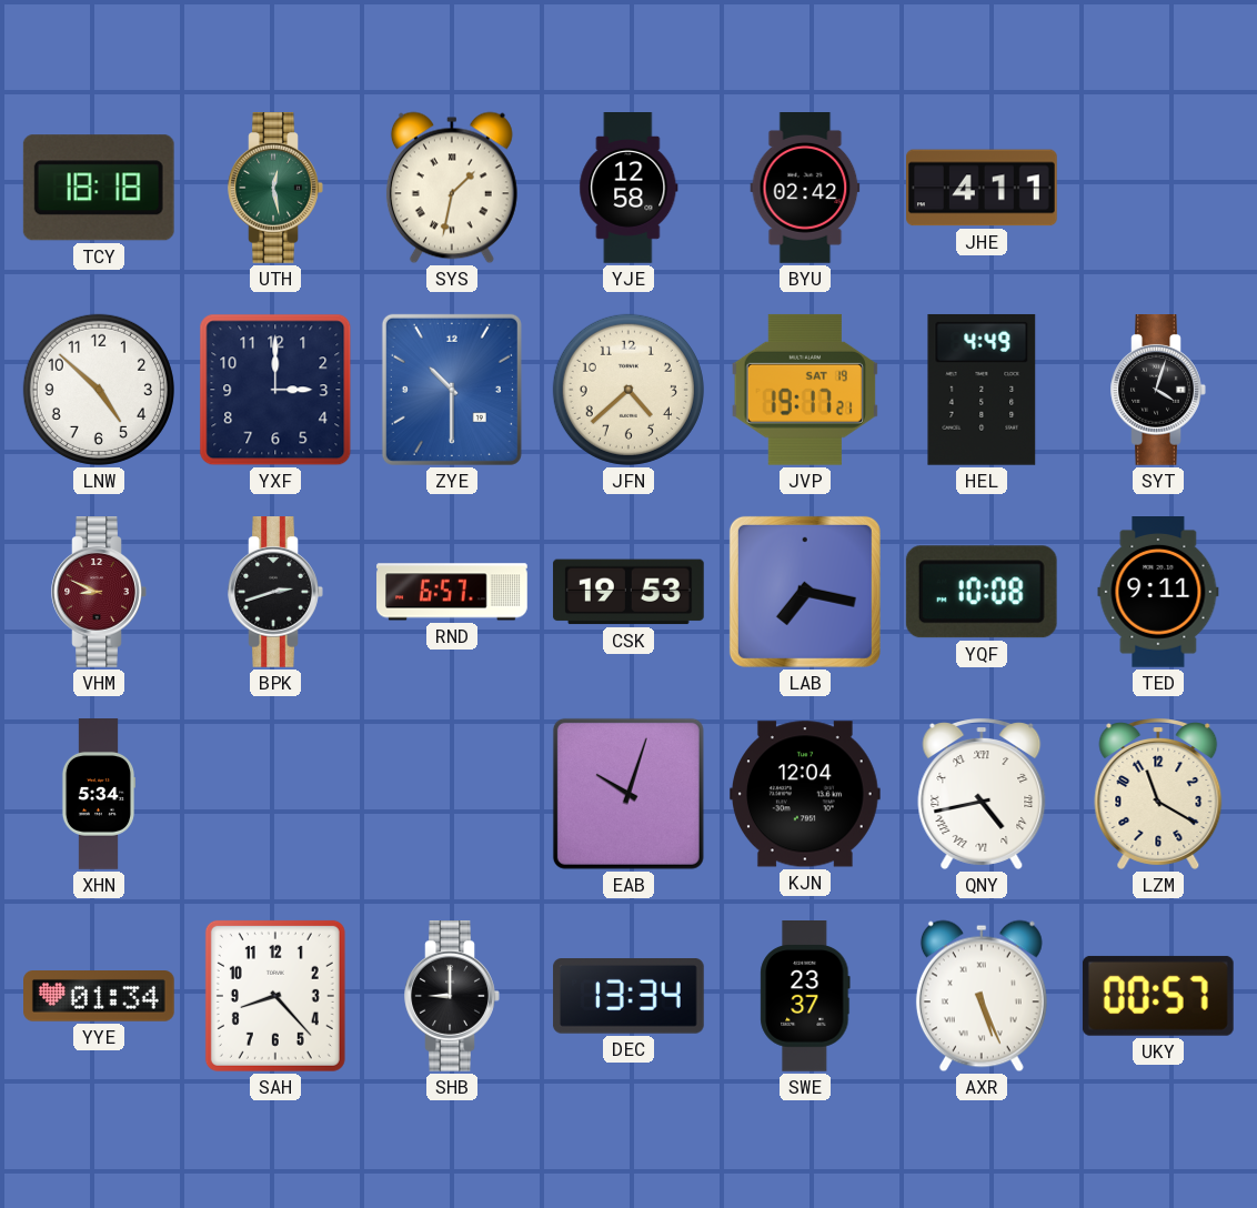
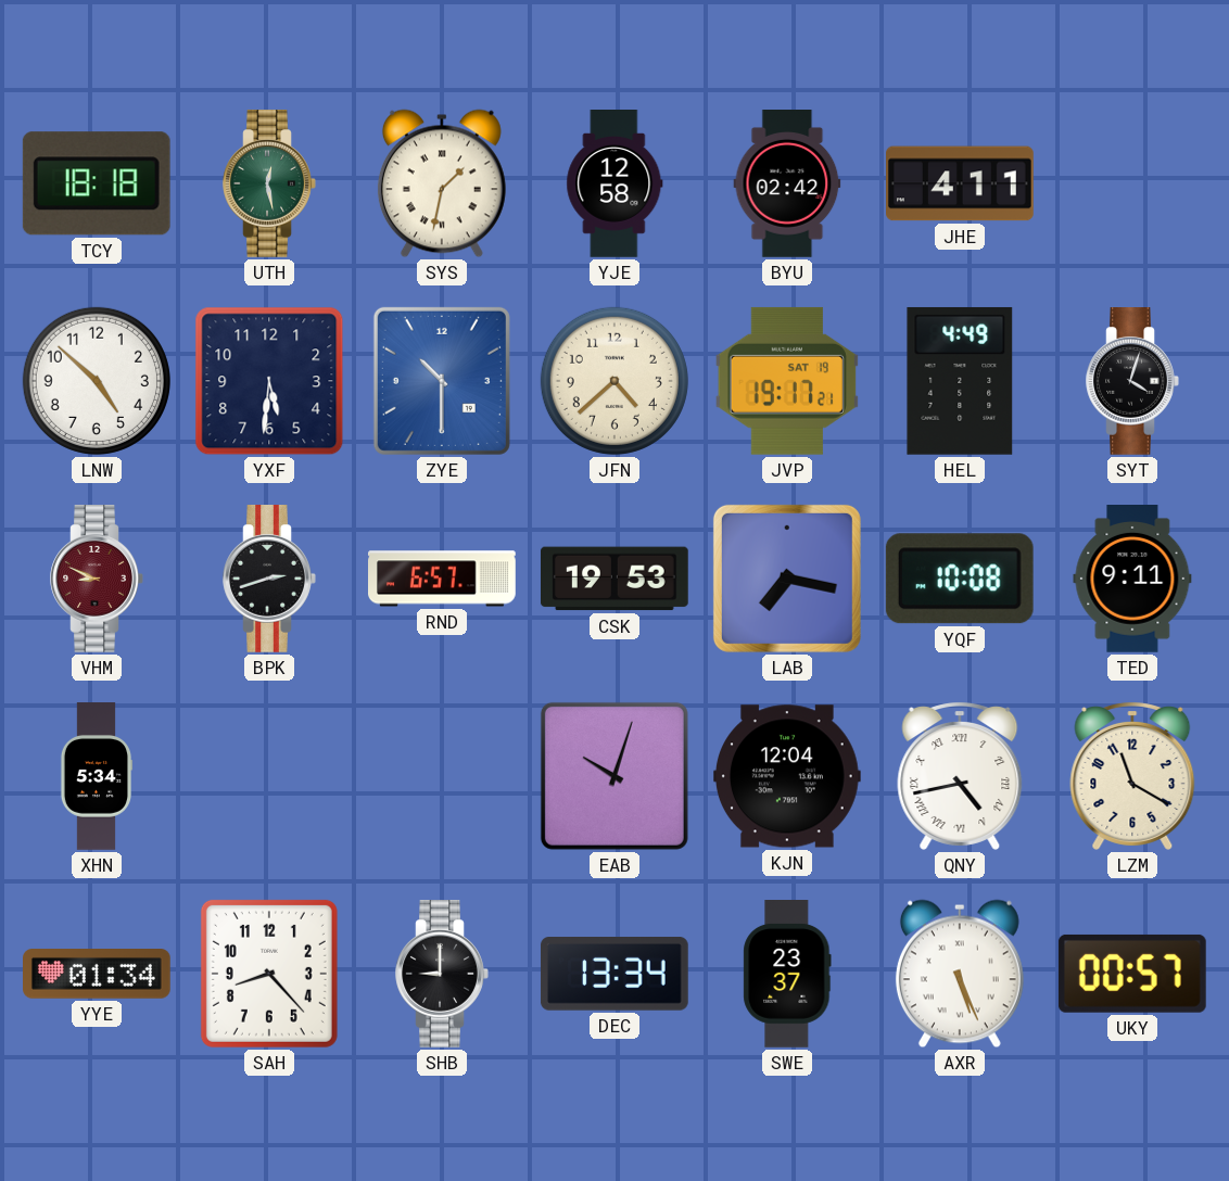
YXF: 3:00 -> 5:31 (269, 381)
